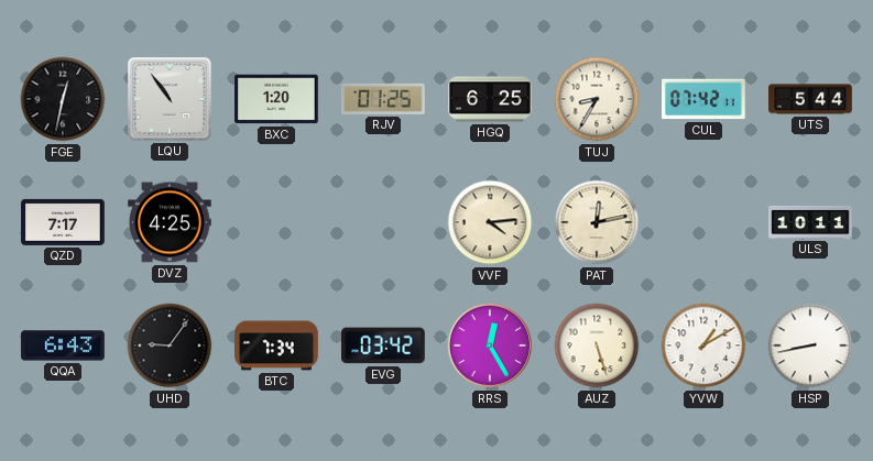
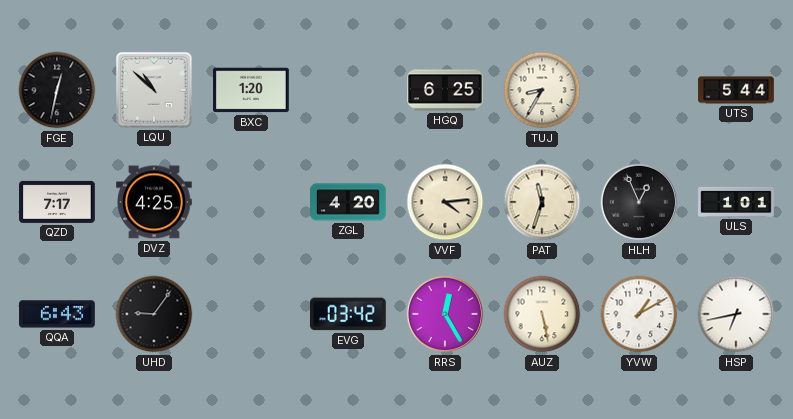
LQU: 10:54 -> 10:52 (155, 91)
RJV: 01:25 -> none (383, 99)
CUL: 07:42 -> none (705, 99)
ZGL: none -> 4:20 (348, 202)
PAT: 12:13 -> 11:33 (542, 202)
HLH: none -> 12:56 (639, 202)
ULS: 10:11 -> 1:01 (736, 202)
BTC: 7:34 -> none (276, 345)
AUZ: 5:27 -> 5:28 (542, 314)
HSP: 8:43 -> 6:43 (736, 314)
